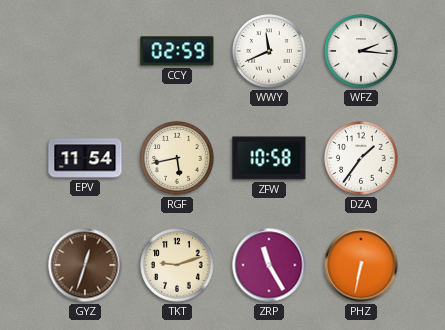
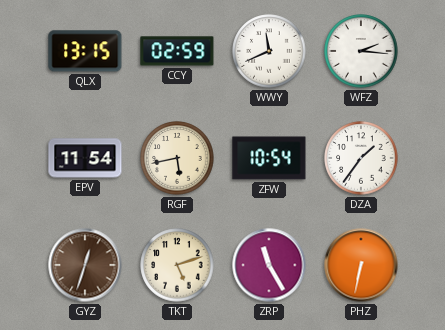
QLX: none -> 13:15 (85, 51)
ZFW: 10:58 -> 10:54 (269, 158)
TKT: 9:12 -> 5:12 (177, 265)
